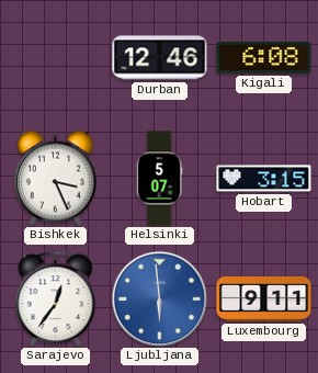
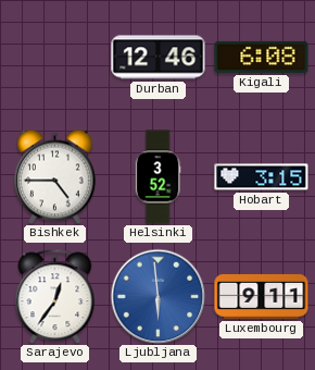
Bishkek: 3:26 -> 4:45 (54, 176)
Helsinki: 5:07 -> 3:52 (157, 177)
